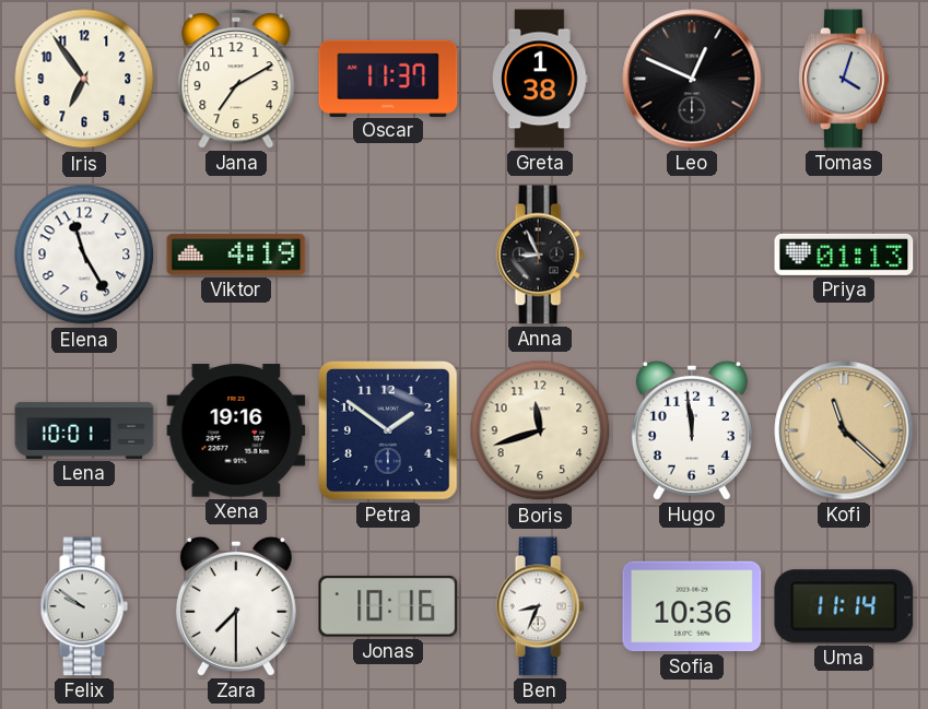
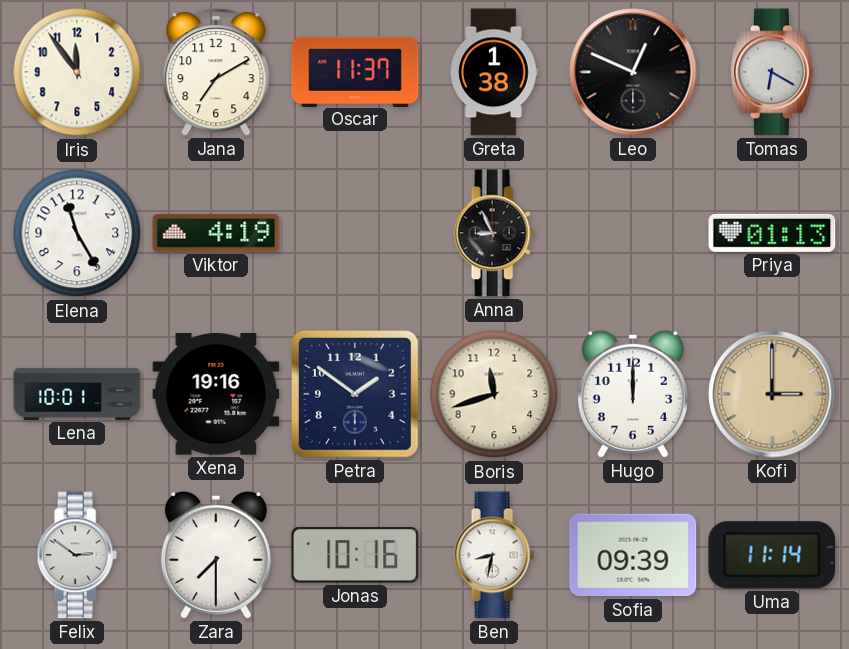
Iris: 6:54 -> 11:54 (77, 72)
Tomas: 4:03 -> 6:20 (772, 72)
Hugo: 11:59 -> 12:00 (633, 394)
Kofi: 11:22 -> 3:00 (772, 394)
Felix: 9:51 -> 2:51 (77, 555)
Ben: 8:34 -> 8:32 (494, 555)
Sofia: 10:36 -> 09:39 (633, 555)
